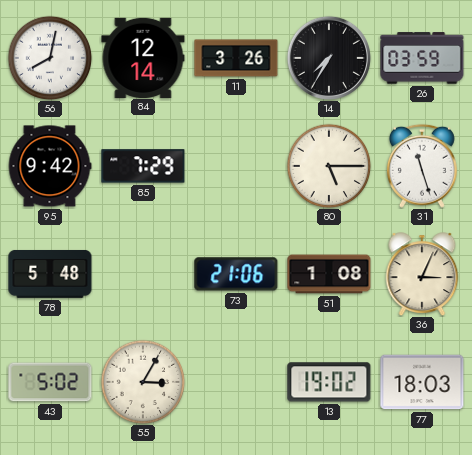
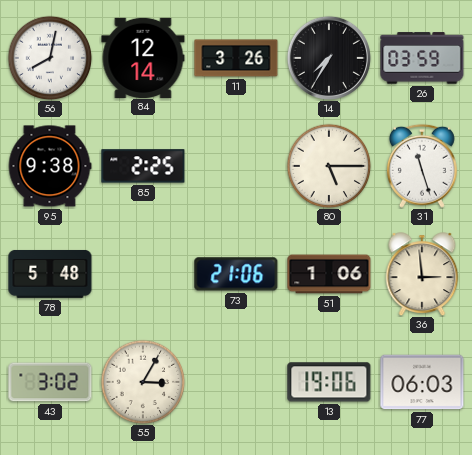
95: 9:42 -> 9:38 (50, 166)
85: 7:29 -> 2:25 (143, 166)
51: 1:08 -> 1:06 (329, 274)
36: 3:04 -> 2:59 (422, 274)
43: 5:02 -> 3:02 (50, 382)
13: 19:02 -> 19:06 (329, 382)
77: 18:03 -> 06:03 (422, 382)
